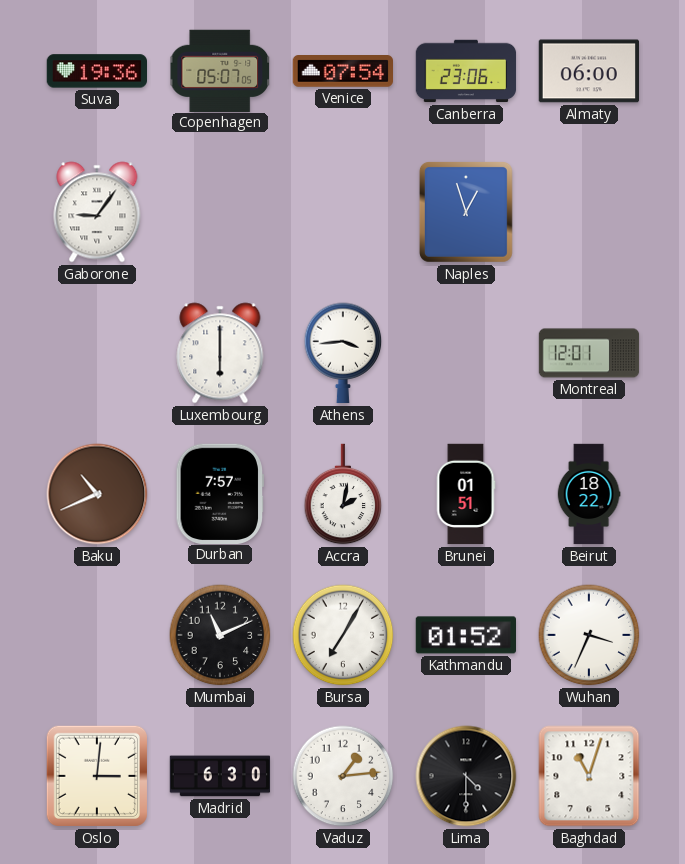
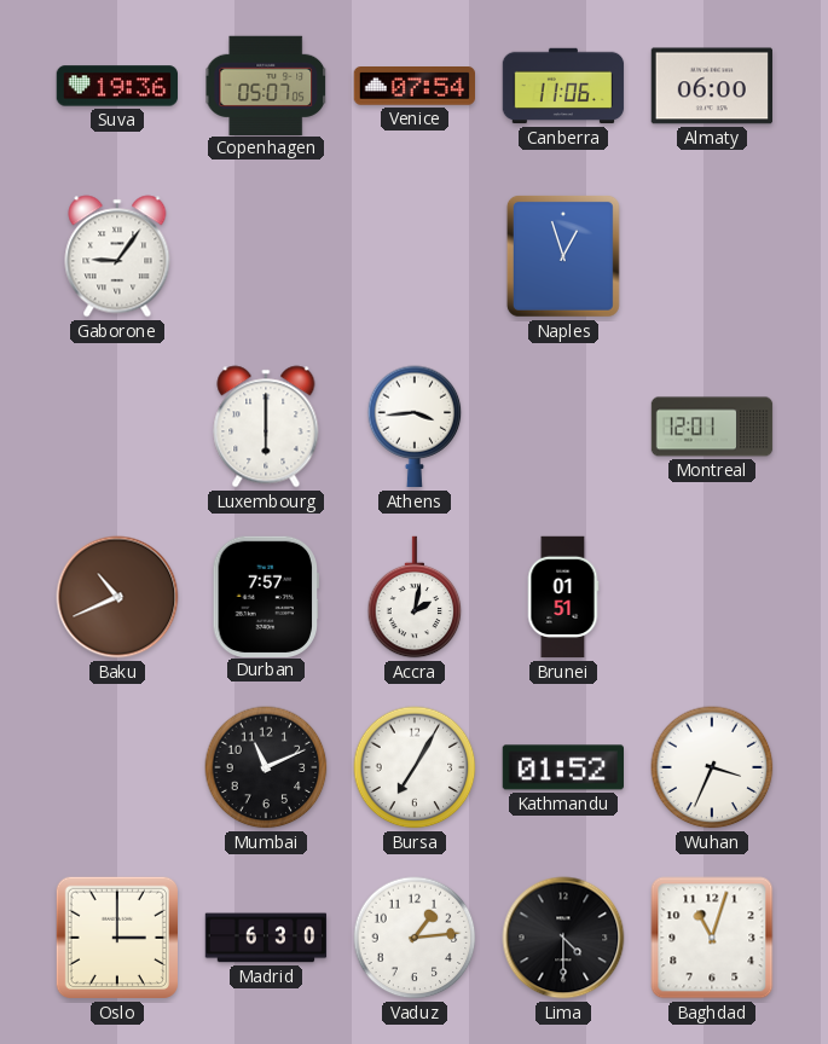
Canberra: 23:06 -> 11:06 (563, 86)
Beirut: 18:22 -> none (589, 494)
Oslo: 3:01 -> 3:00 (117, 938)
